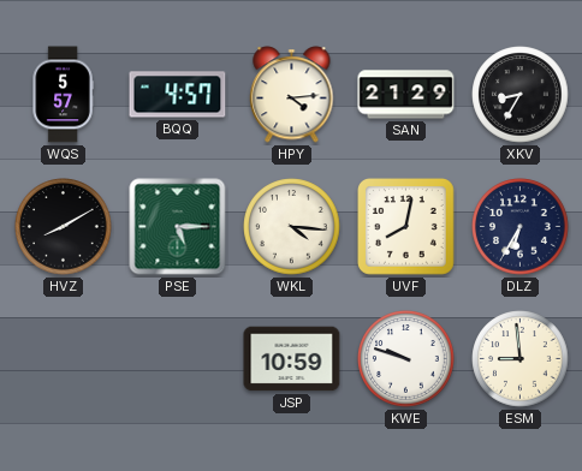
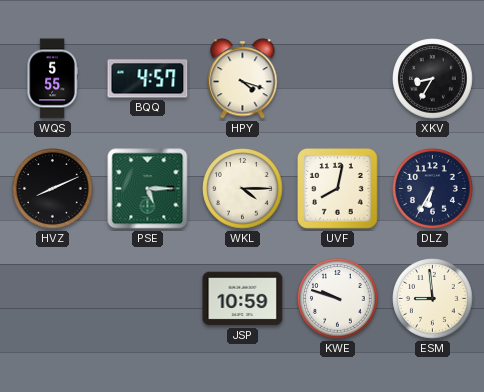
WQS: 5:57 -> 5:55 (52, 79)
HPY: 4:14 -> 4:18 (243, 79)
SAN: 21:29 -> none (406, 95)
HVZ: 8:10 -> 8:11 (53, 189)
WKL: 4:16 -> 4:15 (243, 189)
